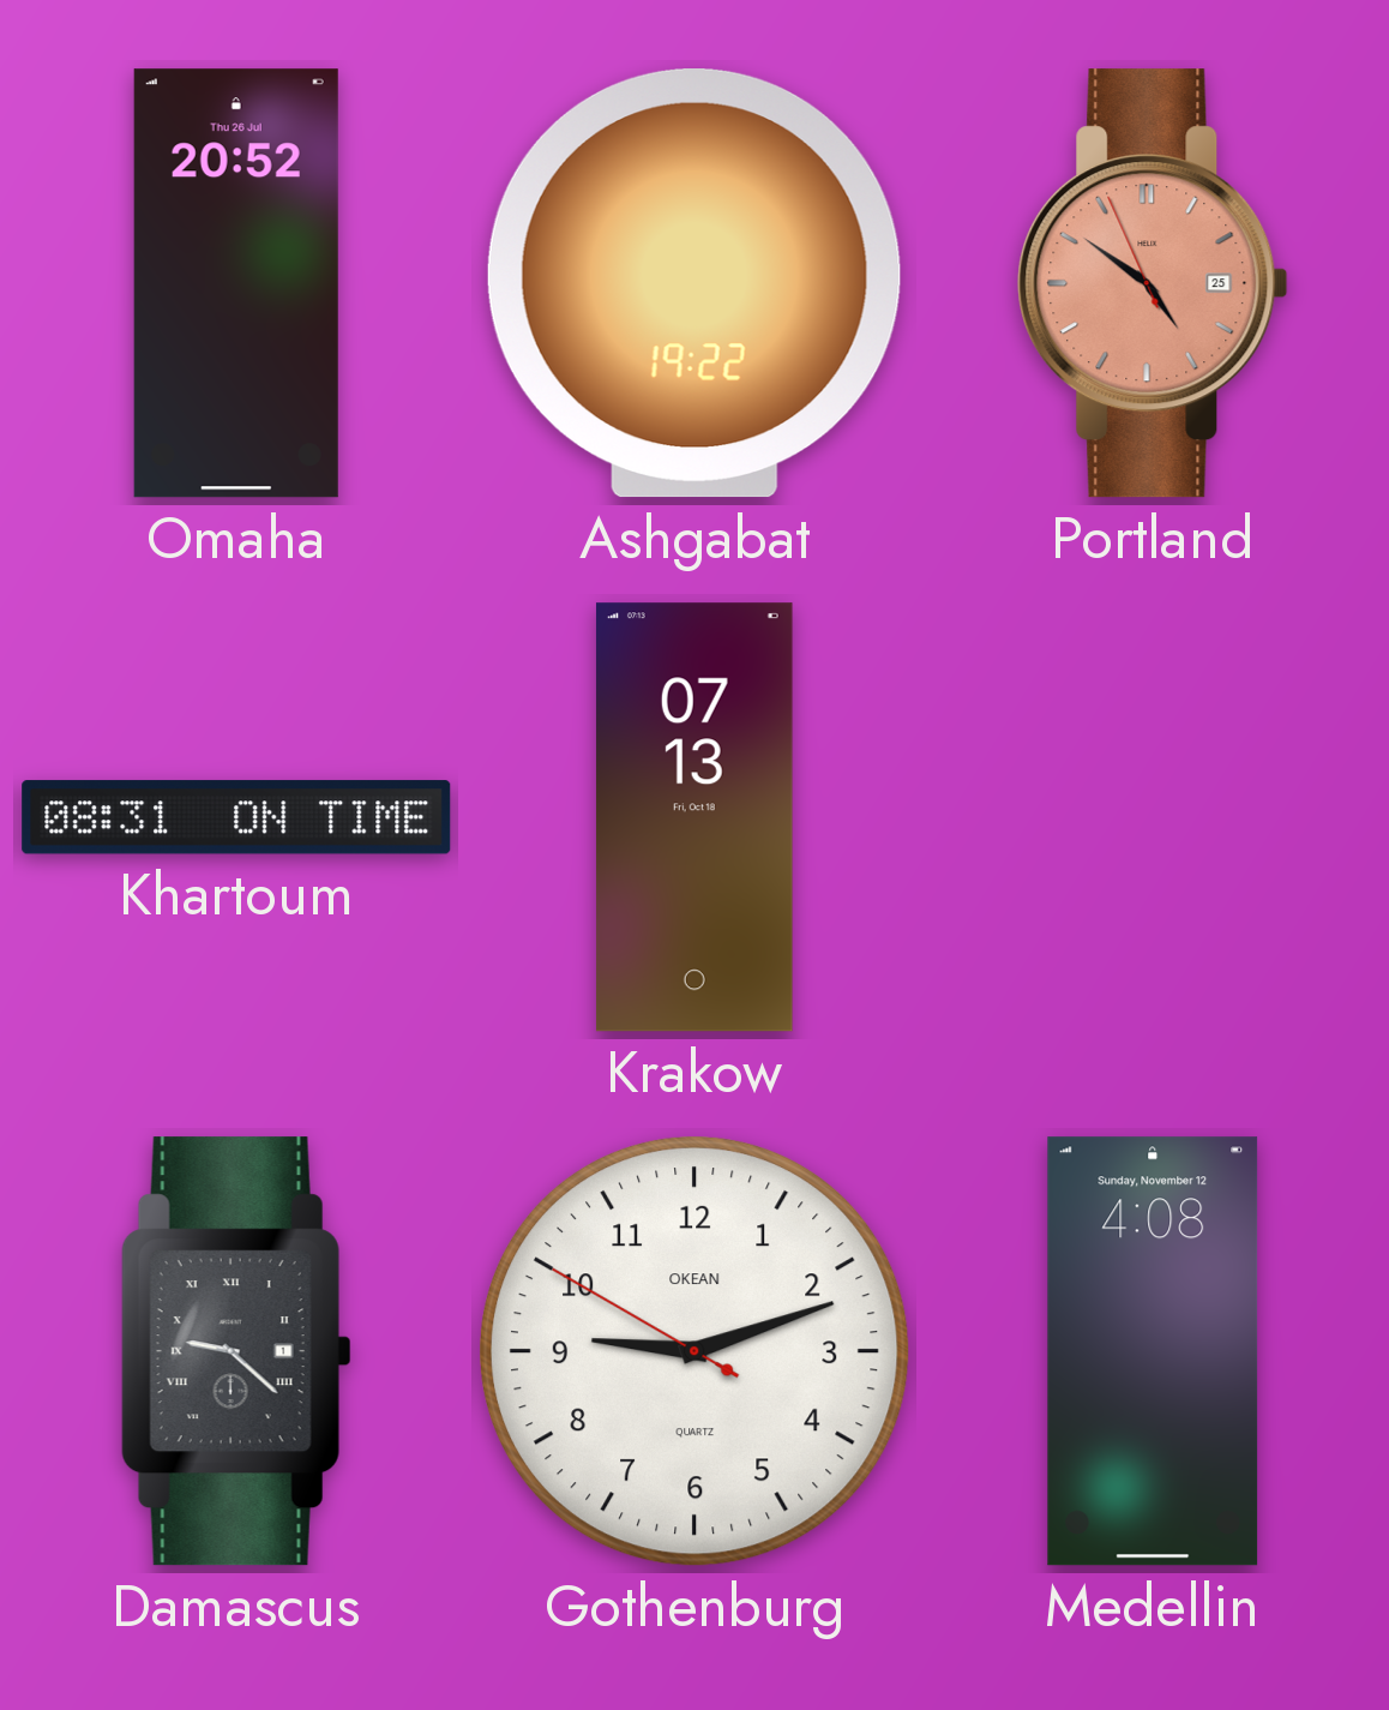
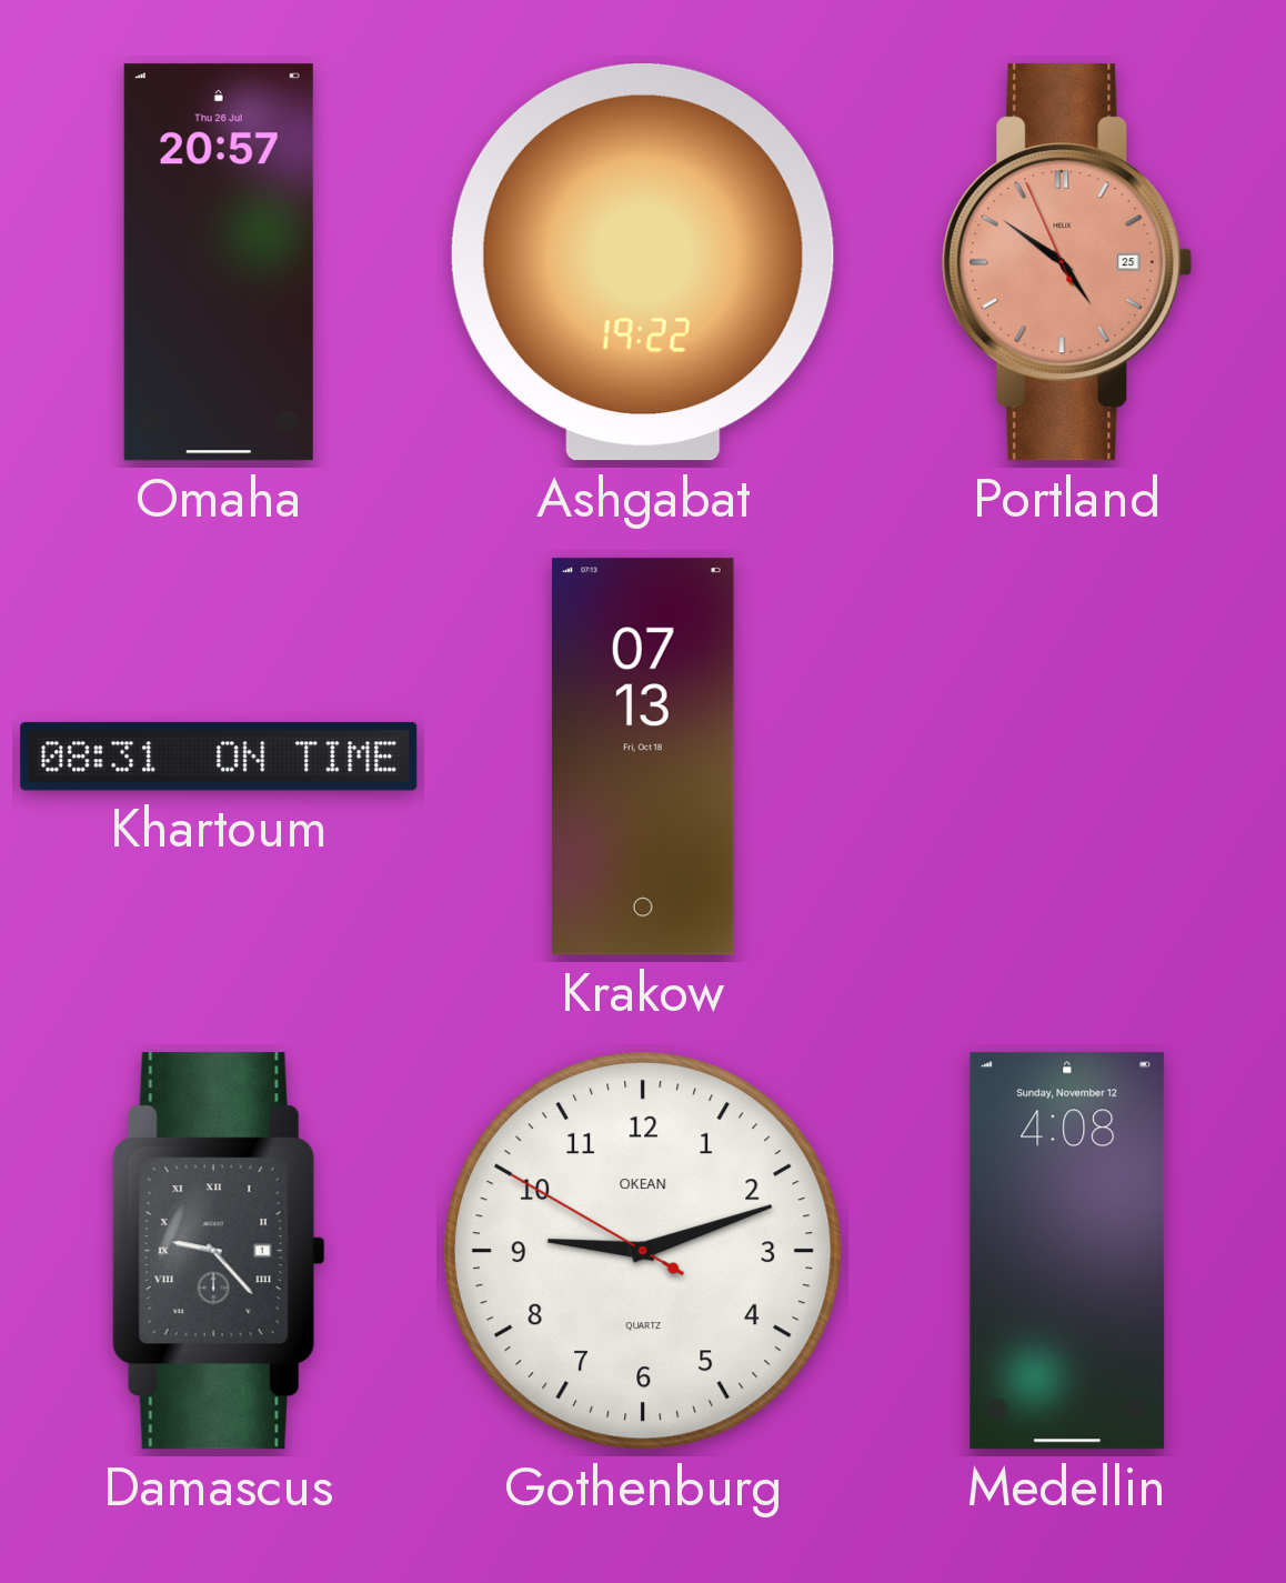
Omaha: 20:52 -> 20:57 (219, 262)
Damascus: 9:22 -> 9:23 (219, 1251)
